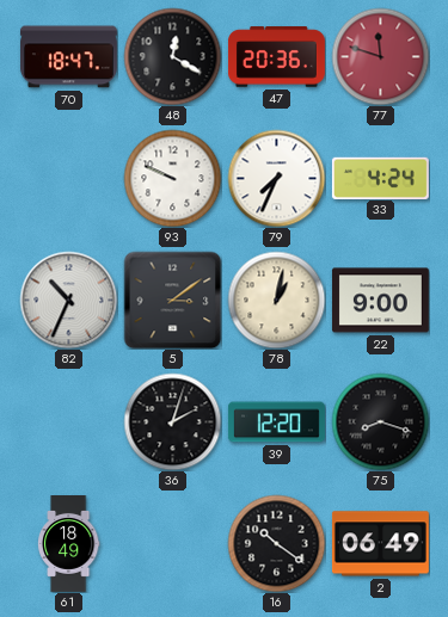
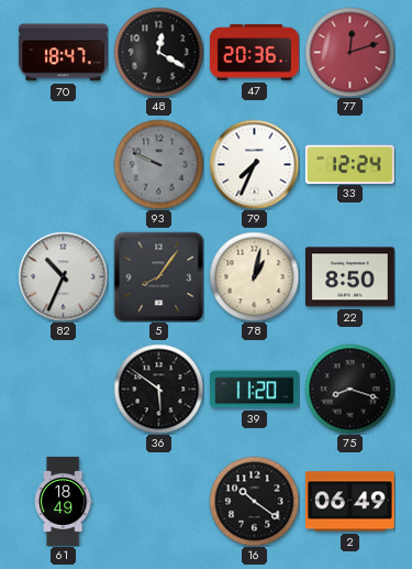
77: 11:48 -> 12:12 (349, 52)
93 dial: white -> grey (158, 164)
33: 4:24 -> 12:24 (349, 164)
5: 3:09 -> 8:06 (158, 276)
22: 9:00 -> 8:50 (349, 277)
36: 2:03 -> 5:51 (158, 389)
39: 12:20 -> 11:20 (254, 390)
